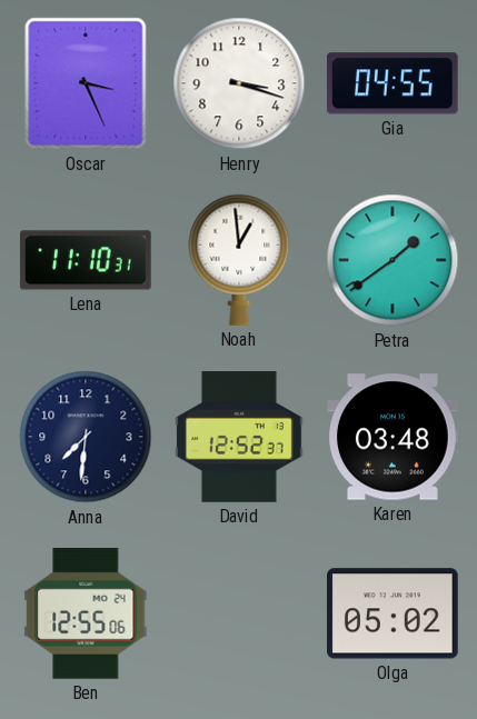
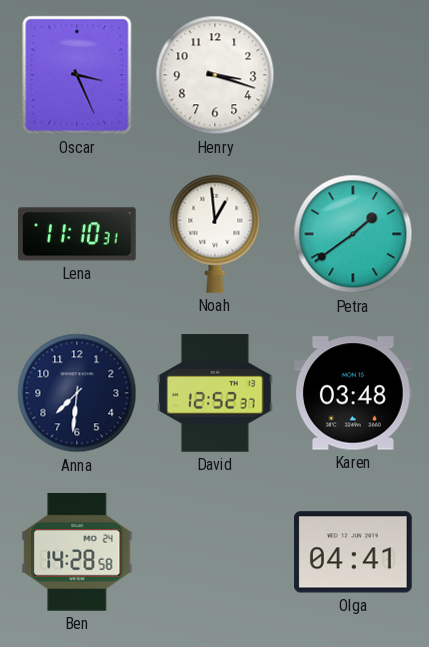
Gia: 04:55 -> none (392, 83)
Ben: 12:55 -> 14:28 (77, 552)
Olga: 05:02 -> 04:41 (354, 552)
